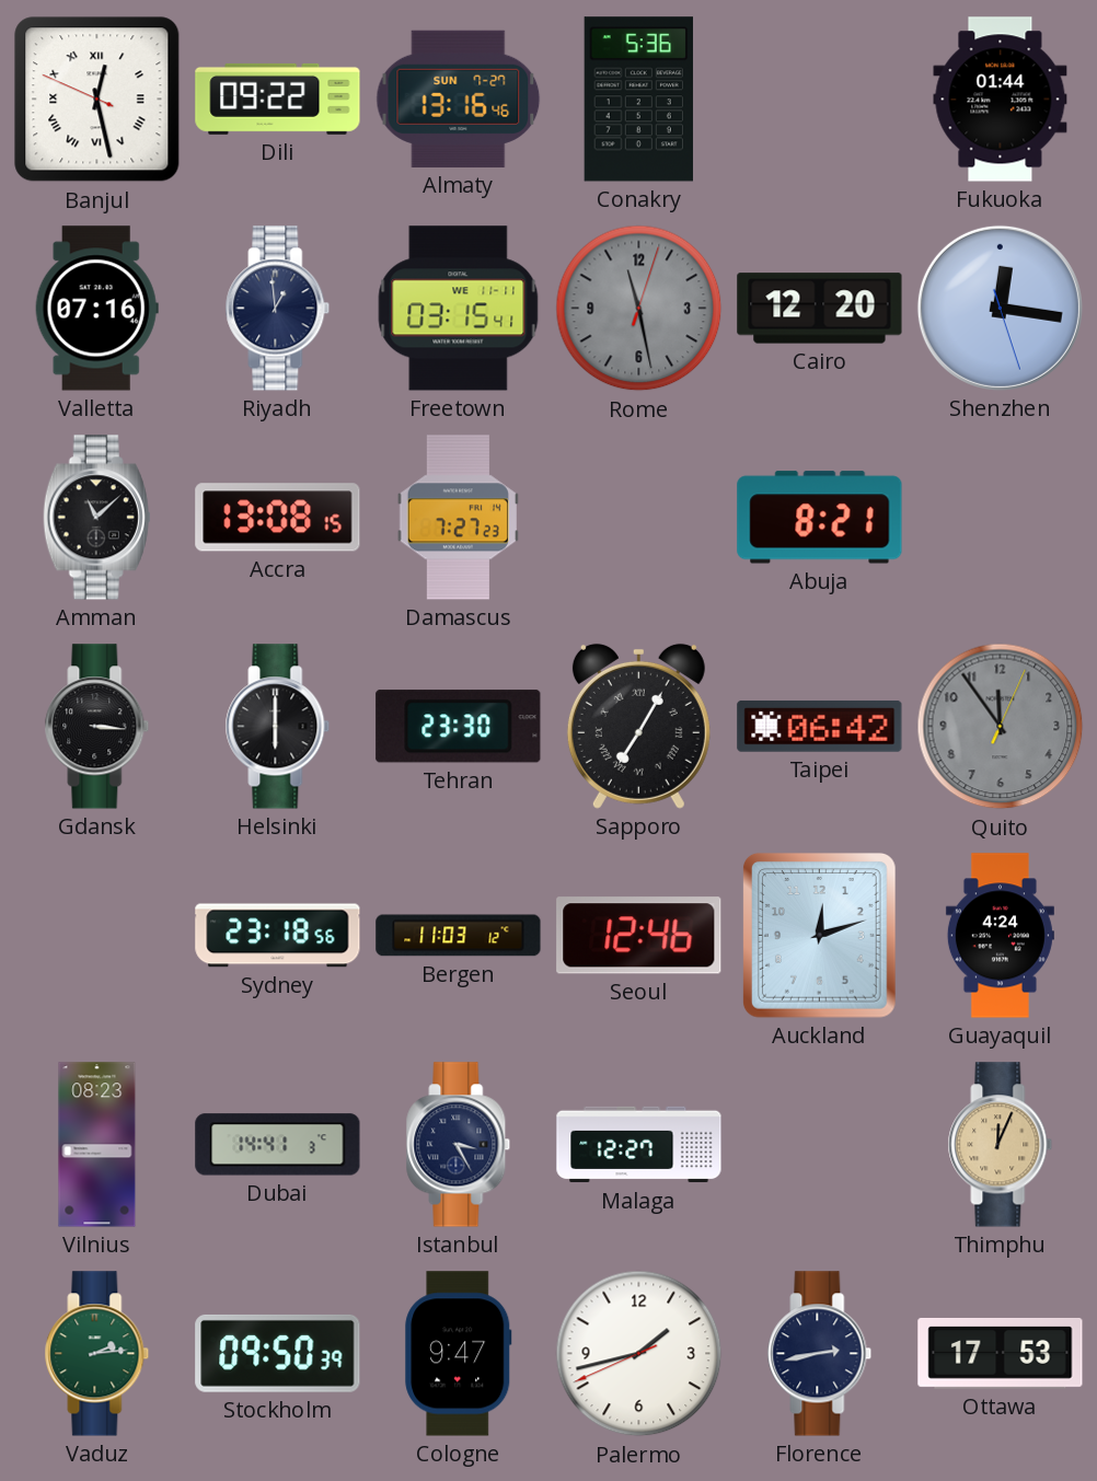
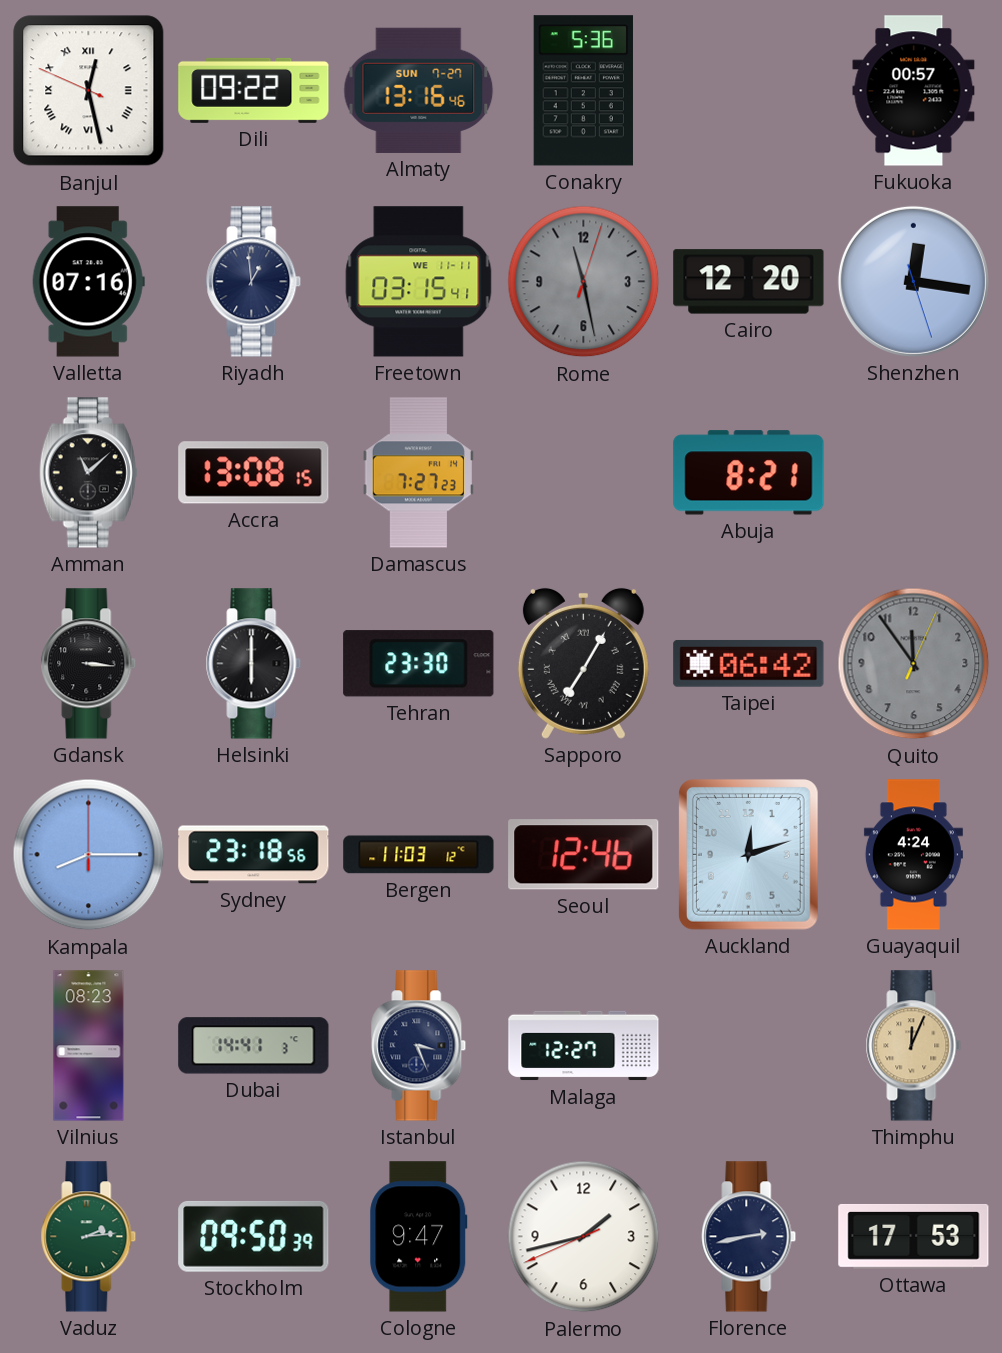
Fukuoka: 01:44 -> 00:57 (914, 91)
Kampala: none -> 8:15 (89, 855)
Istanbul: 3:25 -> 3:26 (419, 1046)
